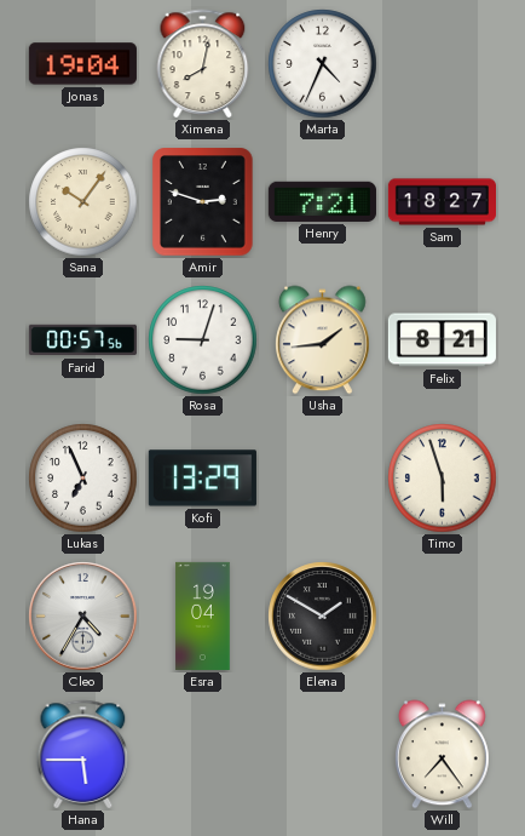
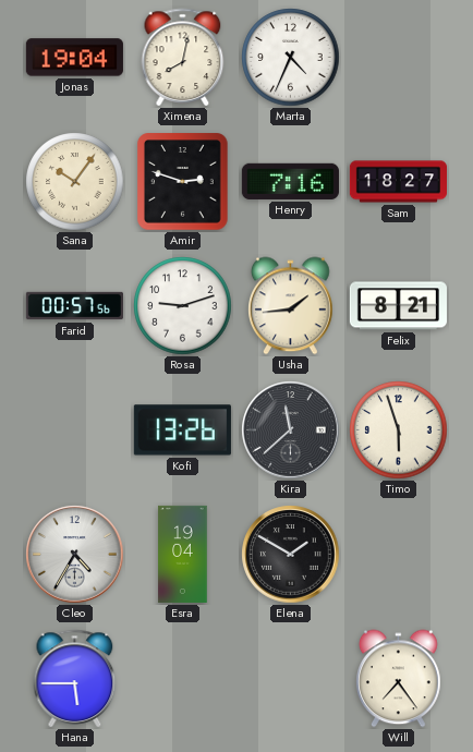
Henry: 7:21 -> 7:16 (290, 181)
Rosa: 9:03 -> 9:12 (183, 306)
Lukas: 6:56 -> none (83, 479)
Kofi: 13:29 -> 13:26 (182, 430)
Kira: none -> 11:38 (291, 430)
